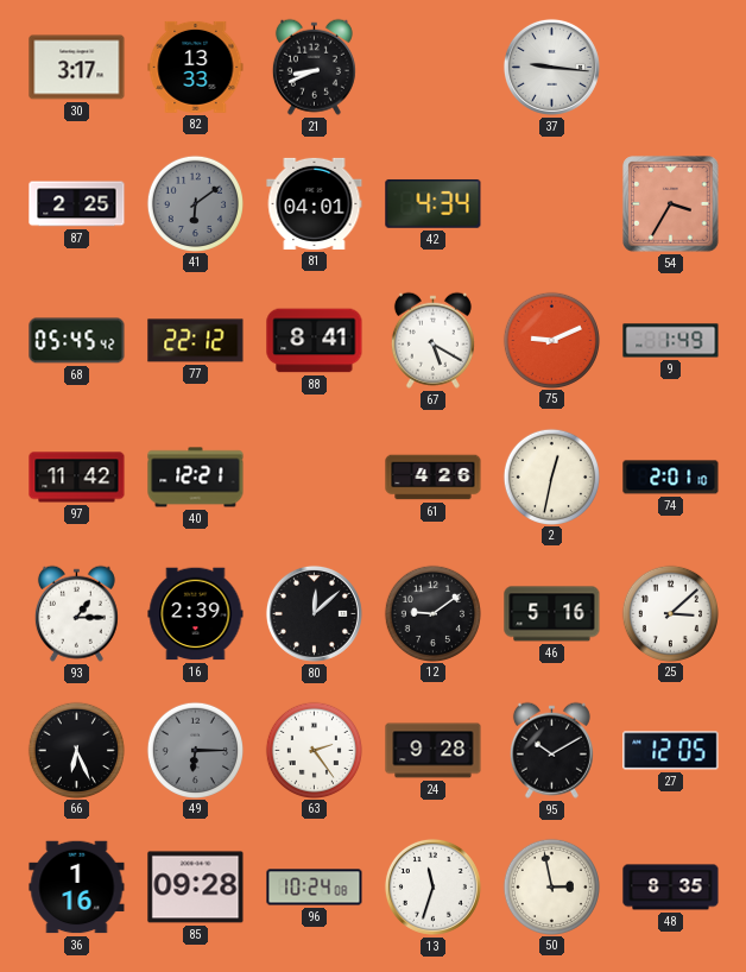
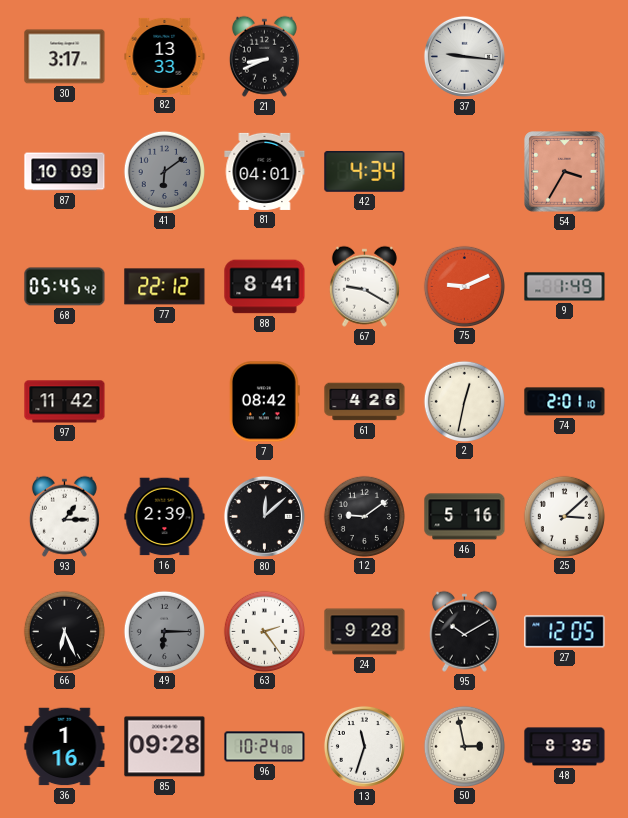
87: 2:25 -> 10:09 (65, 172)
67: 5:20 -> 9:20 (364, 286)
40: 12:21 -> none (196, 478)
7: none -> 08:42 (264, 402)
